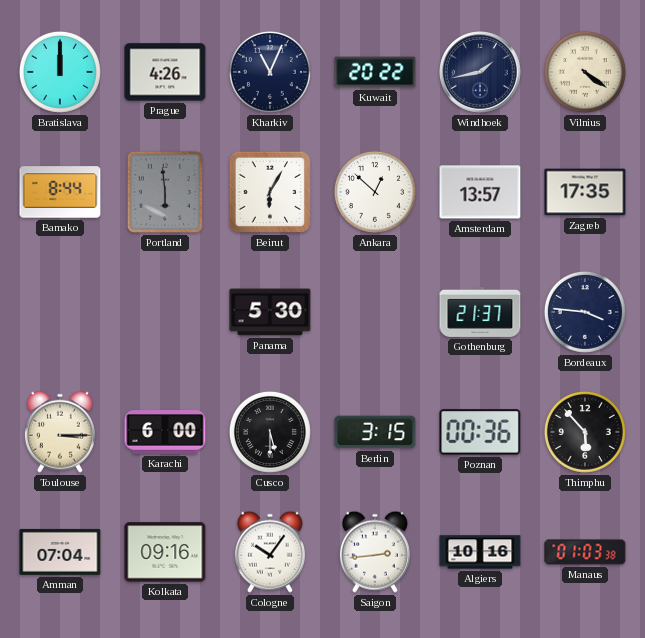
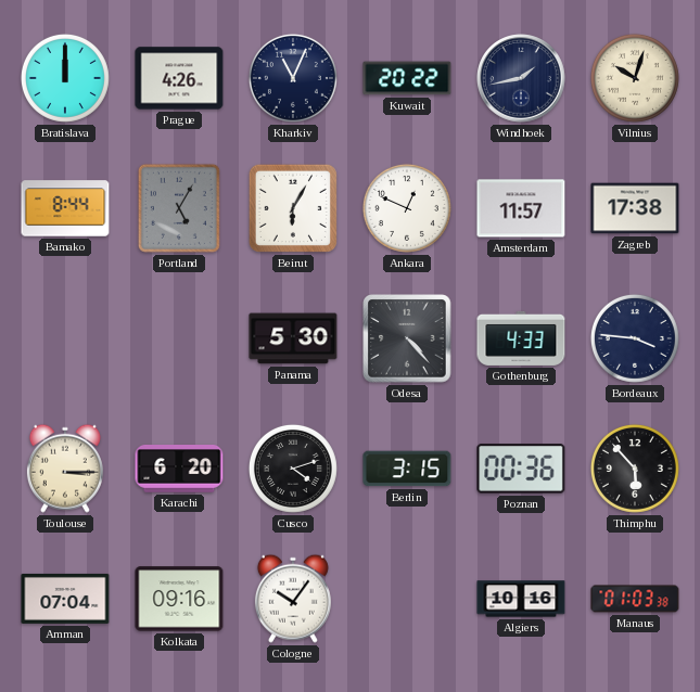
Vilnius: 4:21 -> 10:03 (635, 78)
Portland: 5:59 -> 5:05 (179, 208)
Ankara: 12:52 -> 12:49 (407, 208)
Amsterdam: 13:57 -> 11:57 (521, 208)
Zagreb: 17:35 -> 17:38 (635, 208)
Odesa: none -> 4:23 (407, 338)
Gothenburg: 21:37 -> 4:33 (521, 338)
Karachi: 6:00 -> 6:20 (179, 470)
Cusco: 5:30 -> 4:12 (293, 469)
Saigon: 2:44 -> none (375, 552)
